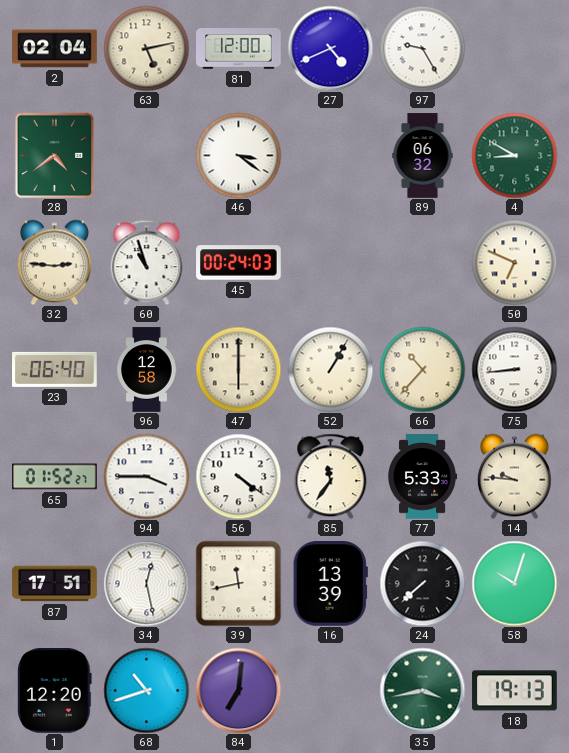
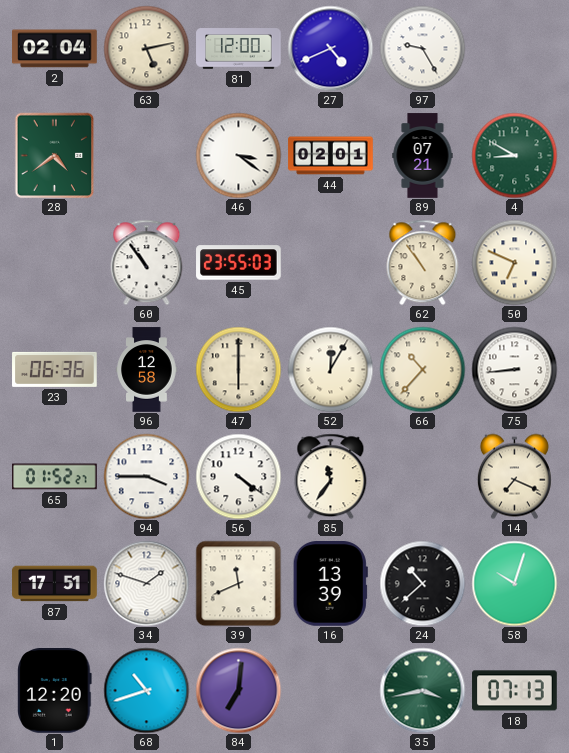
44: none -> 02:01 (331, 156)
89: 06:32 -> 07:21 (423, 156)
32: 2:46 -> none (54, 262)
60: 10:57 -> 10:54 (147, 262)
45: 00:24 -> 23:55 (239, 263)
62: none -> 10:54 (423, 262)
23: 06:40 -> 06:36 (55, 369)
52: 1:05 -> 12:05 (330, 369)
77: 5:33 -> none (423, 477)
14: 9:46 -> 7:19 (514, 476)
34: 12:28 -> 1:48 (146, 583)
39: 11:43 -> 11:41 (238, 583)
24: 7:38 -> 10:38 (422, 583)
18: 19:13 -> 07:13 (515, 691)
